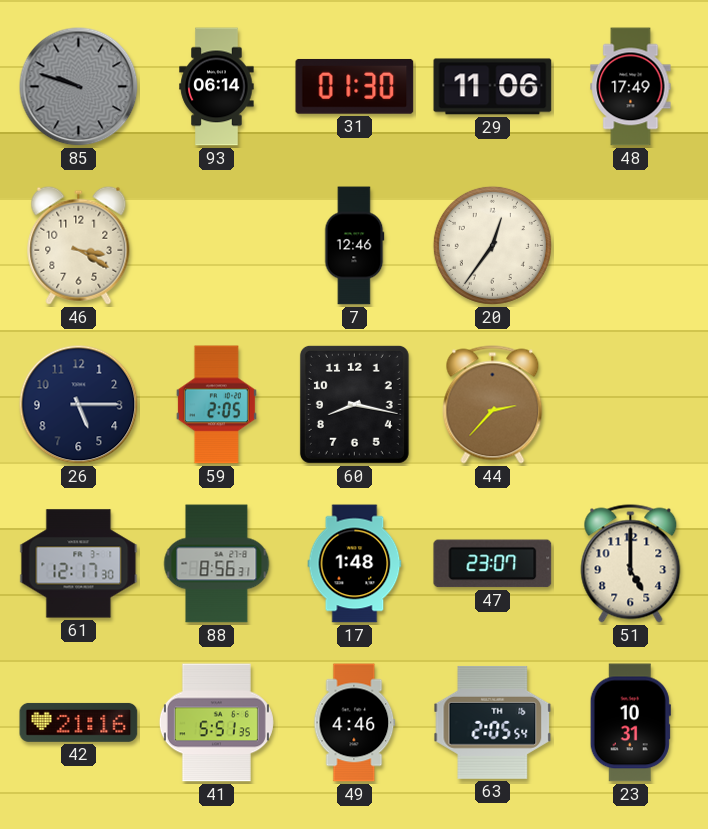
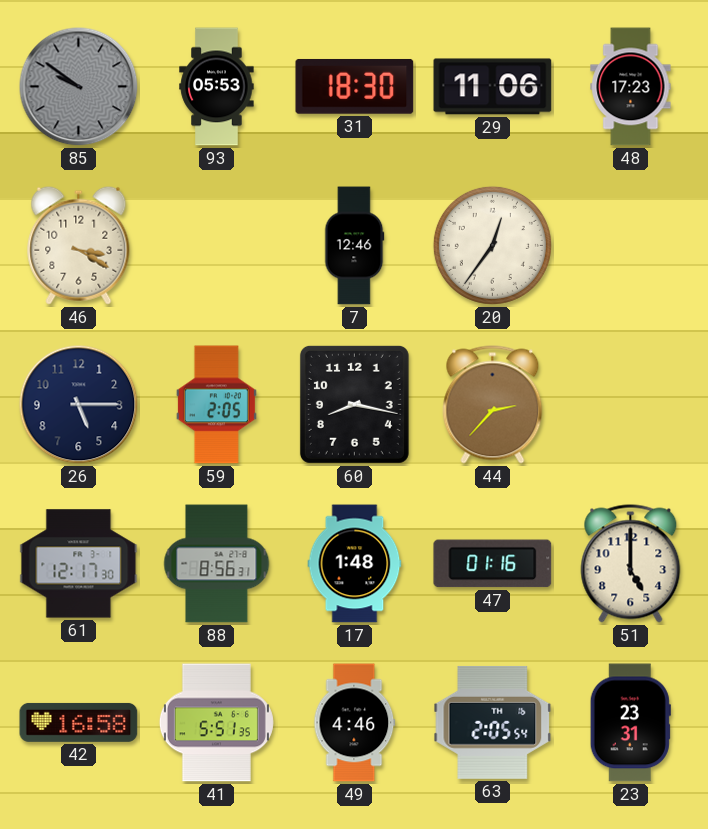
85: 9:48 -> 9:51 (79, 87)
93: 06:14 -> 05:53 (217, 87)
31: 01:30 -> 18:30 (355, 86)
48: 17:49 -> 17:23 (631, 87)
47: 23:07 -> 01:16 (493, 564)
42: 21:16 -> 16:58 (79, 722)
23: 10:31 -> 23:31 (630, 723)
